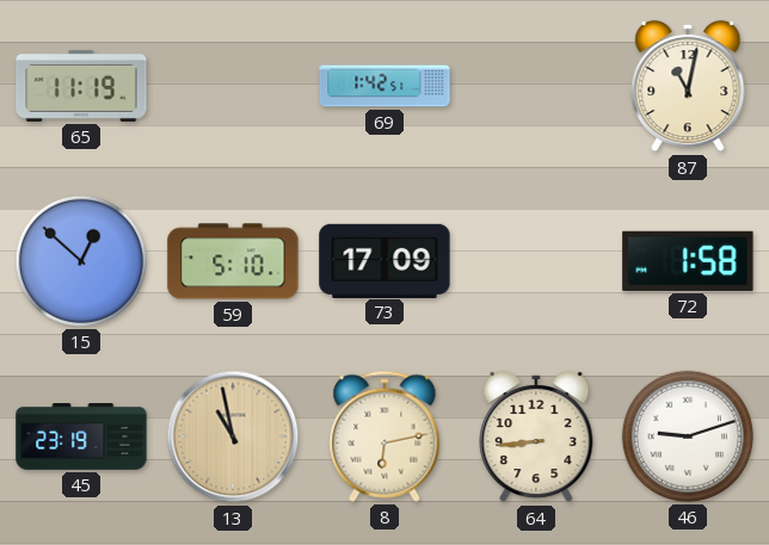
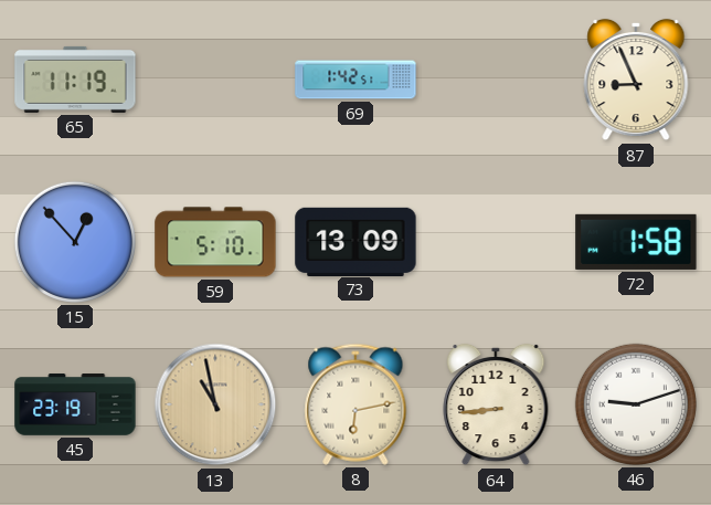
87: 11:02 -> 8:56 (636, 80)
15: 12:52 -> 12:53 (75, 242)
73: 17:09 -> 13:09 (355, 241)
